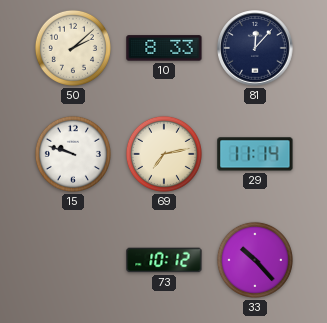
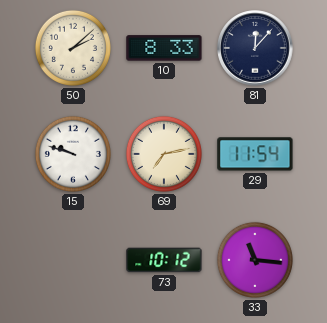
29: 11:14 -> 11:54 (255, 154)
33: 10:23 -> 11:16 (255, 260)
